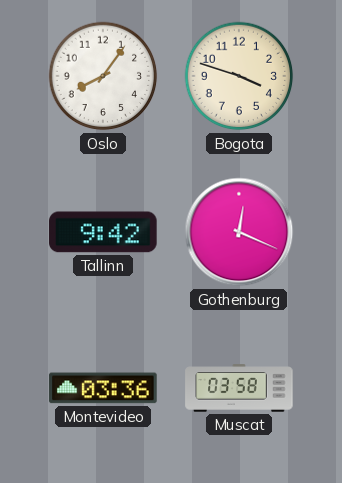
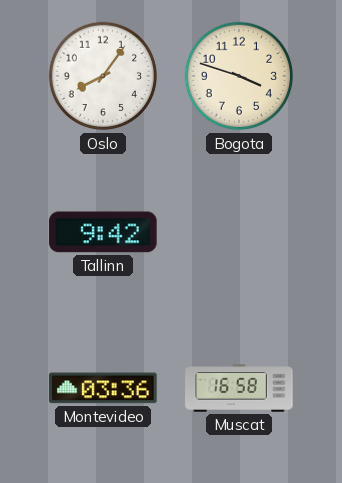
Gothenburg: 12:19 -> none (239, 232)
Muscat: 03:58 -> 16:58 (239, 388)
